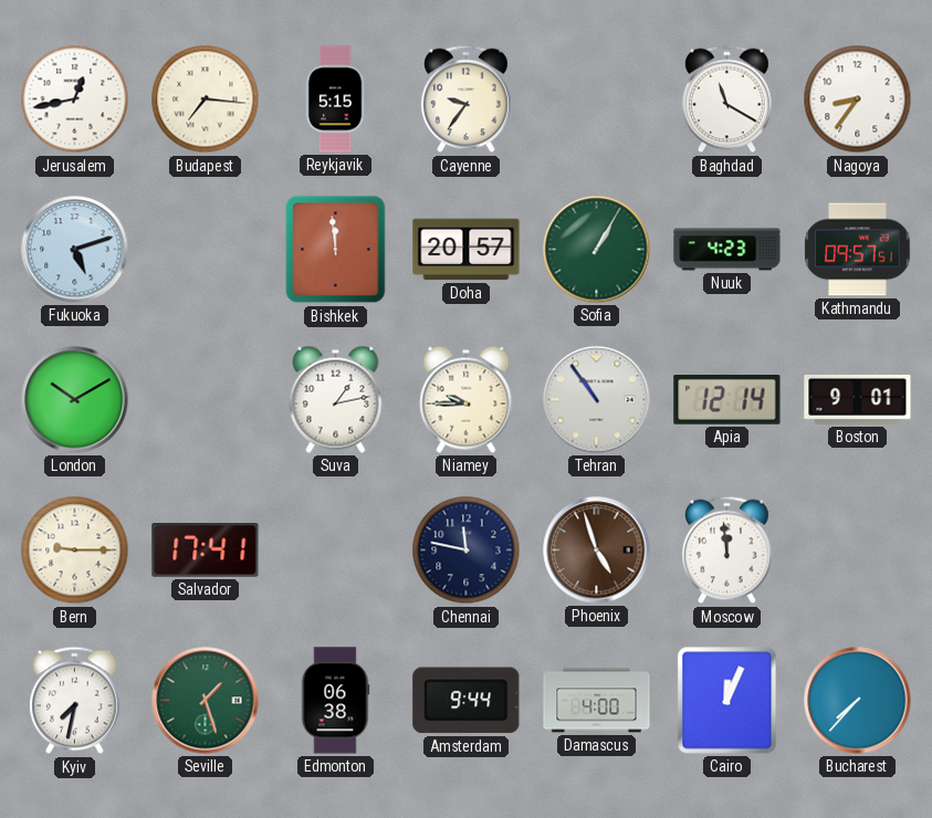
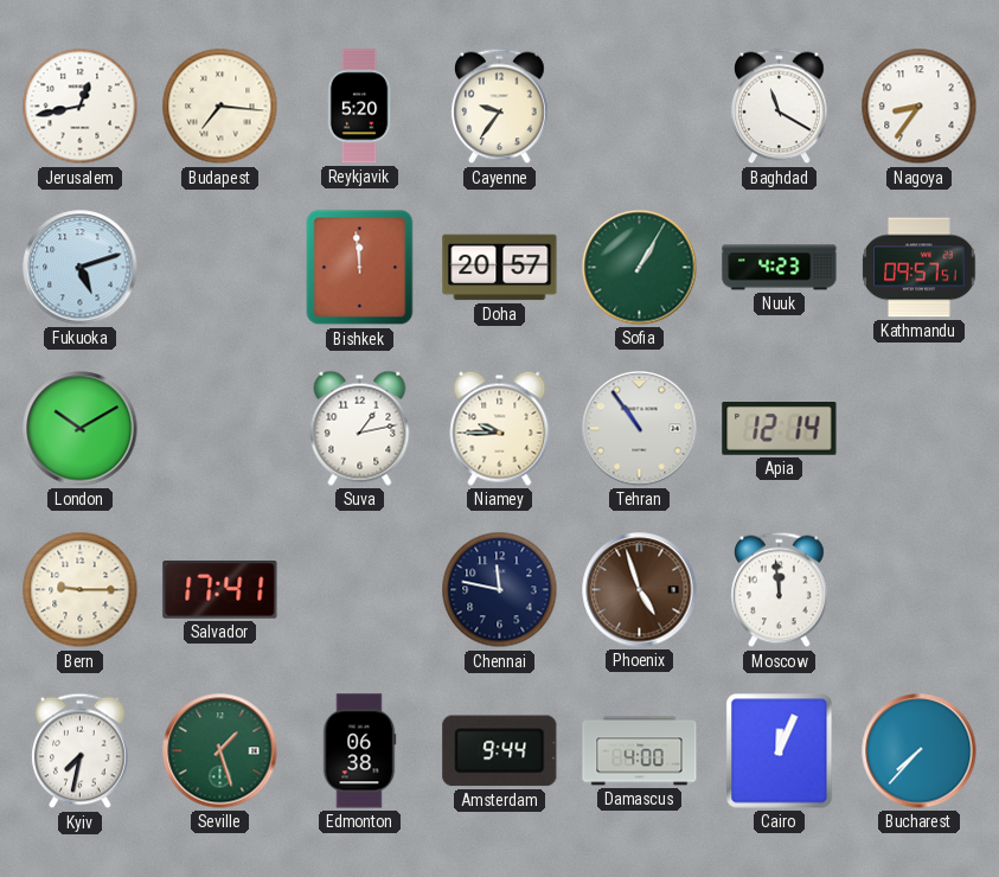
Reykjavik: 5:15 -> 5:20 (359, 107)
Boston: 9:01 -> none (858, 399)
